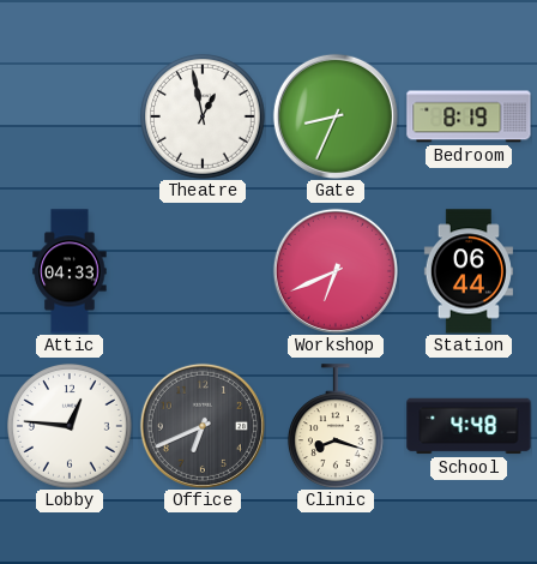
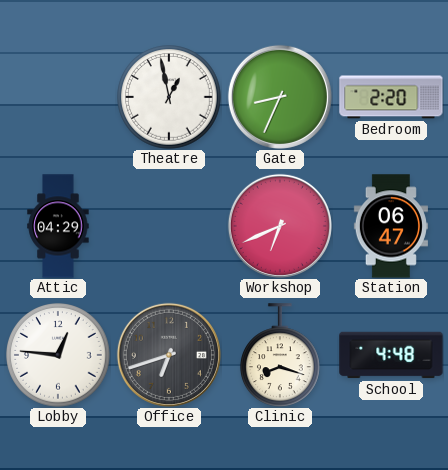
Bedroom: 8:19 -> 2:20 (391, 97)
Attic: 04:33 -> 04:29 (58, 226)
Station: 06:44 -> 06:47 (391, 226)
Office: 6:41 -> 6:42 (169, 355)
